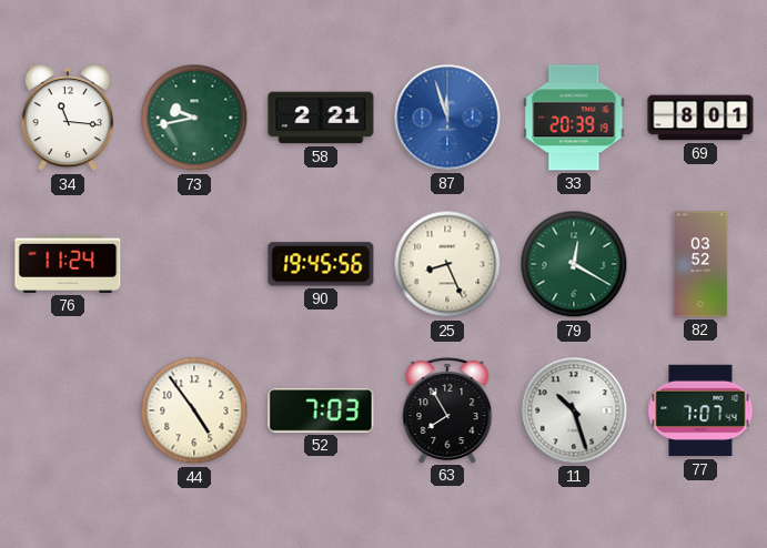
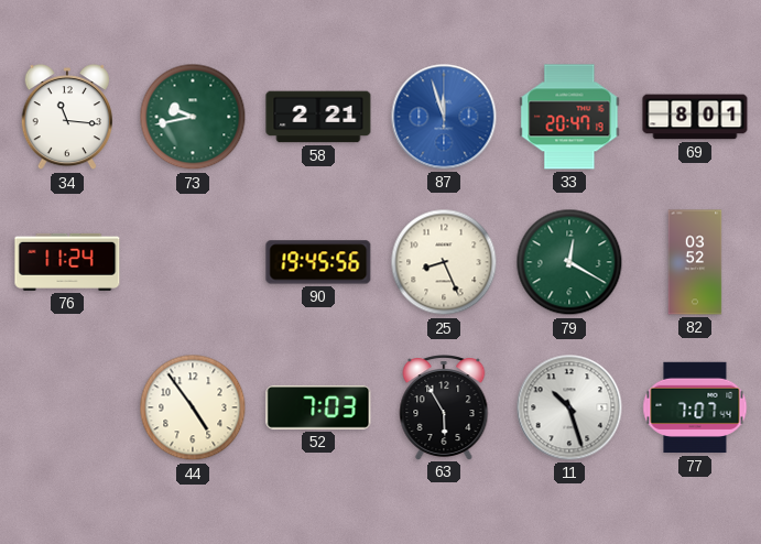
33: 20:39 -> 20:47 (569, 117)
63: 7:55 -> 5:55 (444, 407)
